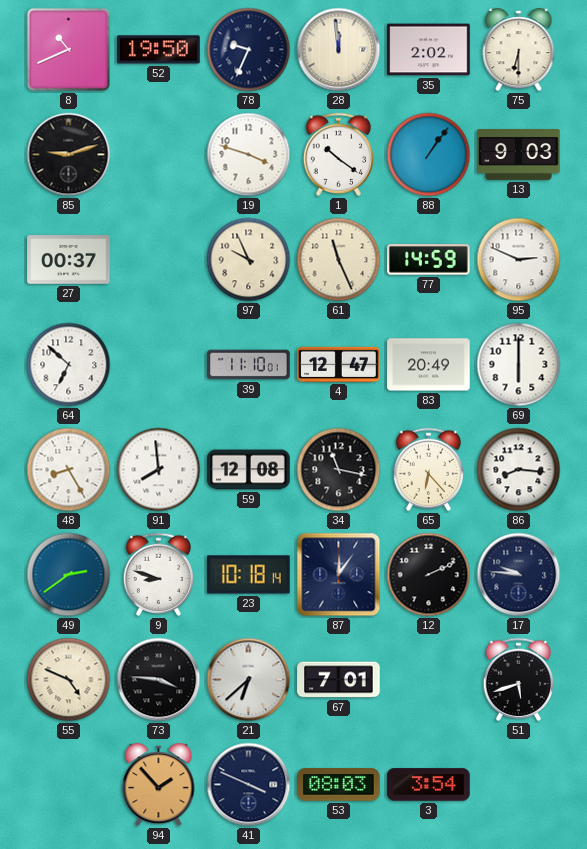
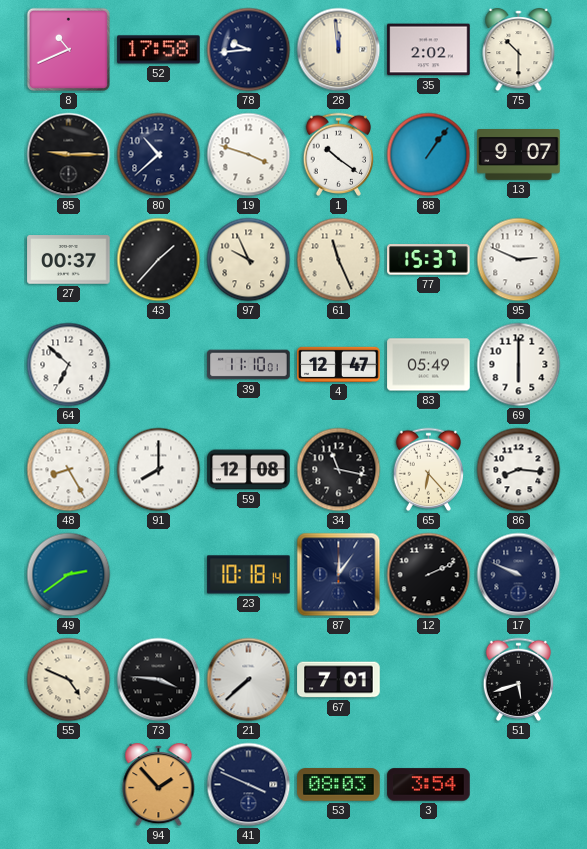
52: 19:50 -> 17:58 (159, 50)
78: 9:34 -> 9:44 (249, 50)
75: 6:30 -> 10:30 (519, 50)
85: 9:12 -> 9:15 (69, 155)
80: none -> 10:38 (159, 155)
13: 9:03 -> 9:07 (519, 155)
43: none -> 1:37 (159, 260)
77: 14:59 -> 15:37 (429, 260)
83: 20:49 -> 05:49 (429, 365)
91: 7:59 -> 8:00 (159, 470)
9: 8:48 -> none (158, 574)
17: 9:46 -> 9:49 (519, 575)
21: 6:38 -> 7:38 (249, 680)
